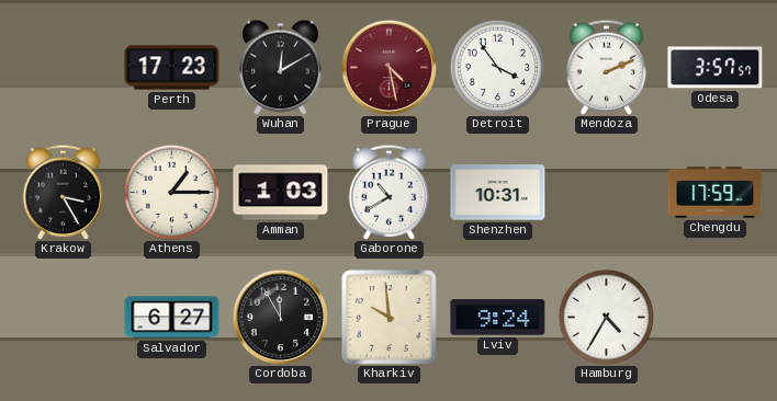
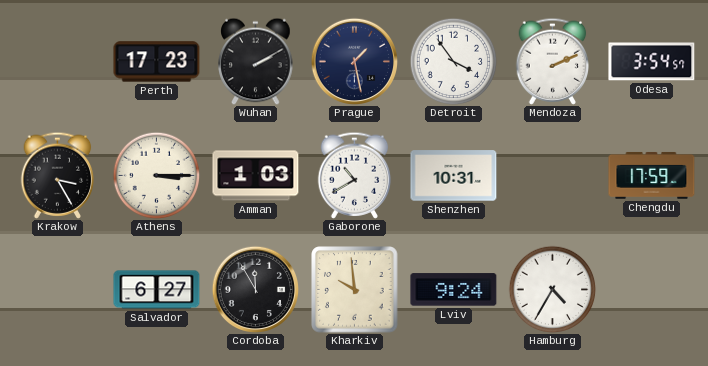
Wuhan: 12:10 -> 2:10 (256, 61)
Prague: 4:28 -> 1:28 (354, 61)
Prague dial: burgundy -> navy (354, 61)
Odesa: 3:57 -> 3:54 (652, 62)
Athens: 1:15 -> 3:15 (156, 175)
